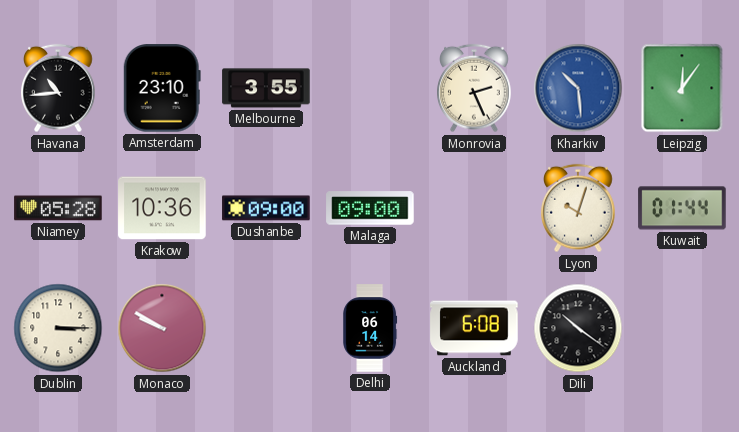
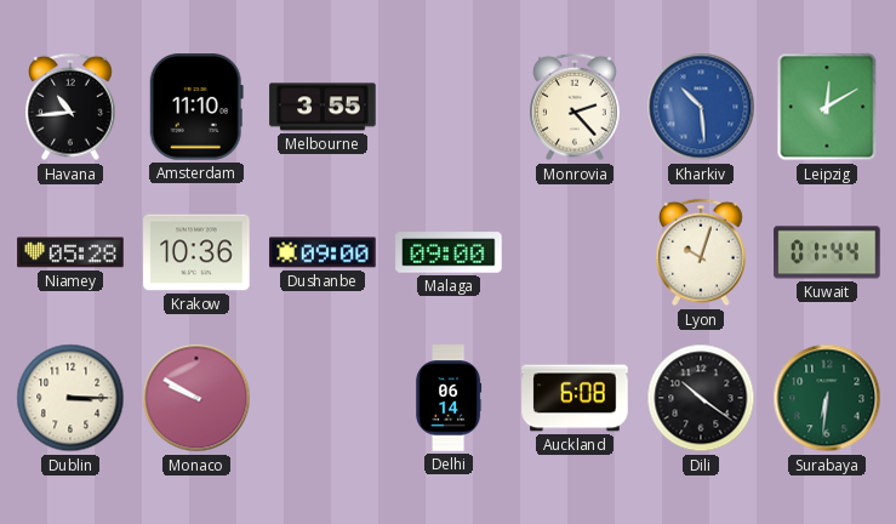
Amsterdam: 23:10 -> 11:10 (196, 107)
Monrovia: 2:26 -> 2:23 (575, 107)
Leipzig: 12:06 -> 12:10 (827, 107)
Surabaya: none -> 6:31 (827, 398)
